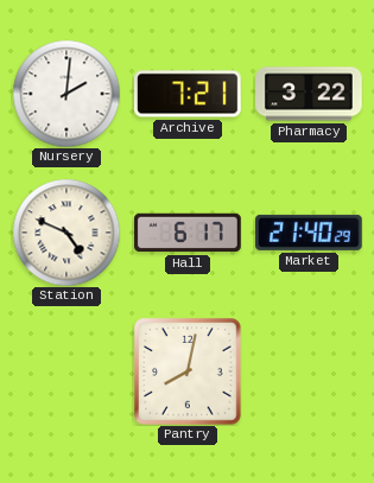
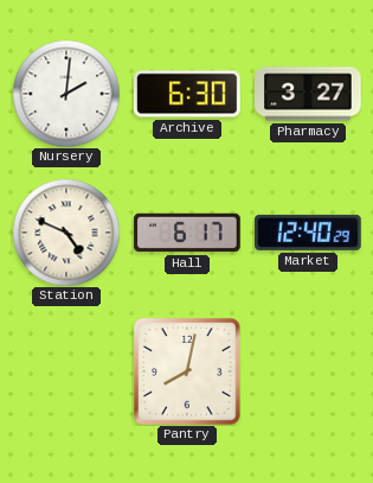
Archive: 7:21 -> 6:30 (188, 94)
Pharmacy: 3:22 -> 3:27 (308, 94)
Market: 21:40 -> 12:40 (309, 233)
